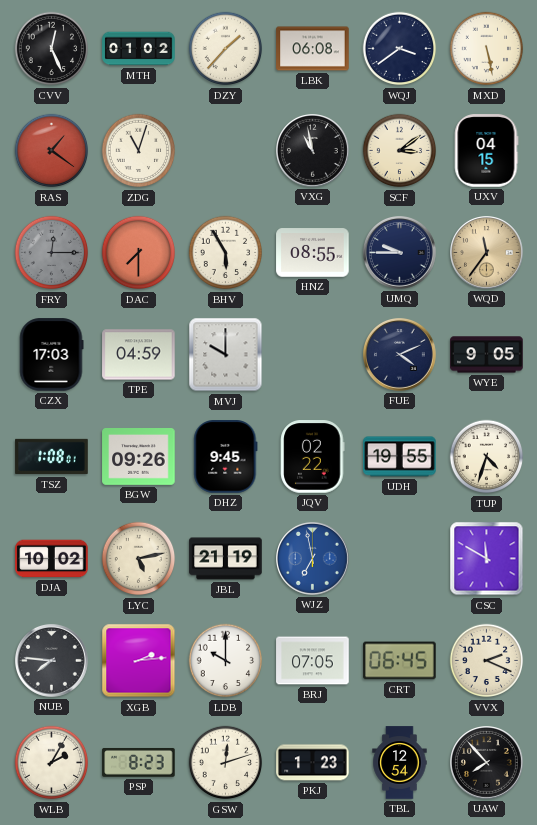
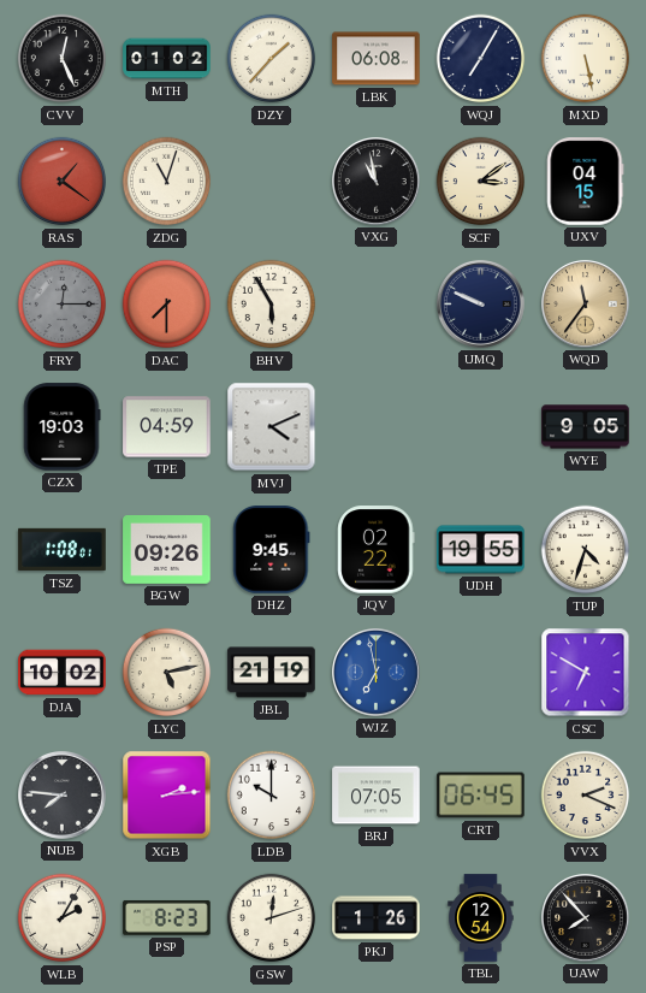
WQJ: 3:39 -> 7:05 (481, 59)
HNZ: 08:55 -> none (313, 253)
UMQ: 9:45 -> 9:49 (481, 305)
CZX: 17:03 -> 19:03 (63, 427)
MVJ: 10:00 -> 4:11 (272, 427)
FUE: 4:11 -> none (400, 355)
CSC: 11:50 -> 6:50 (586, 673)
PKJ: 1:23 -> 1:26 (377, 918)
